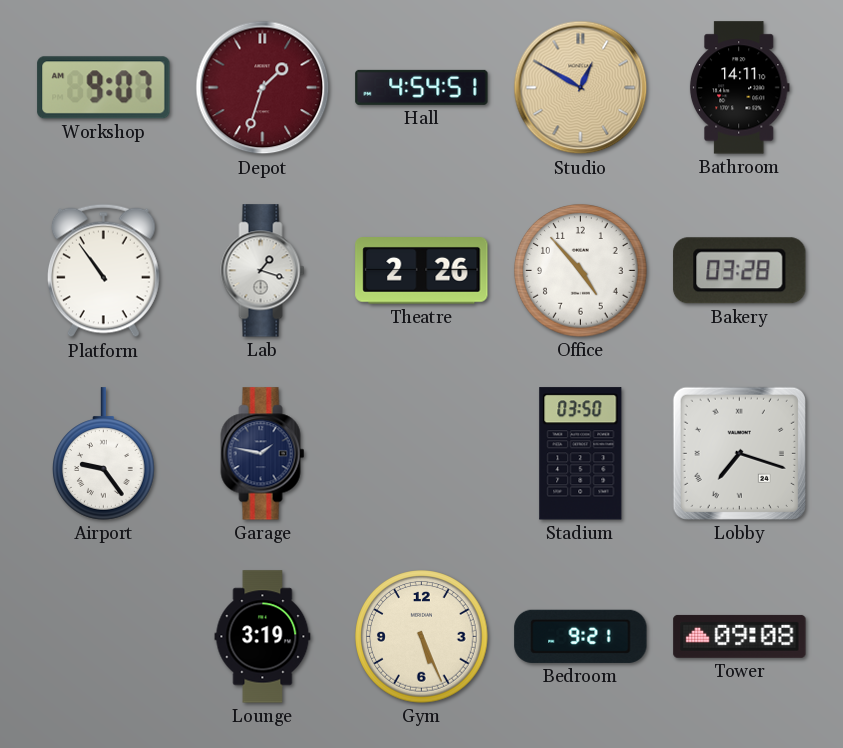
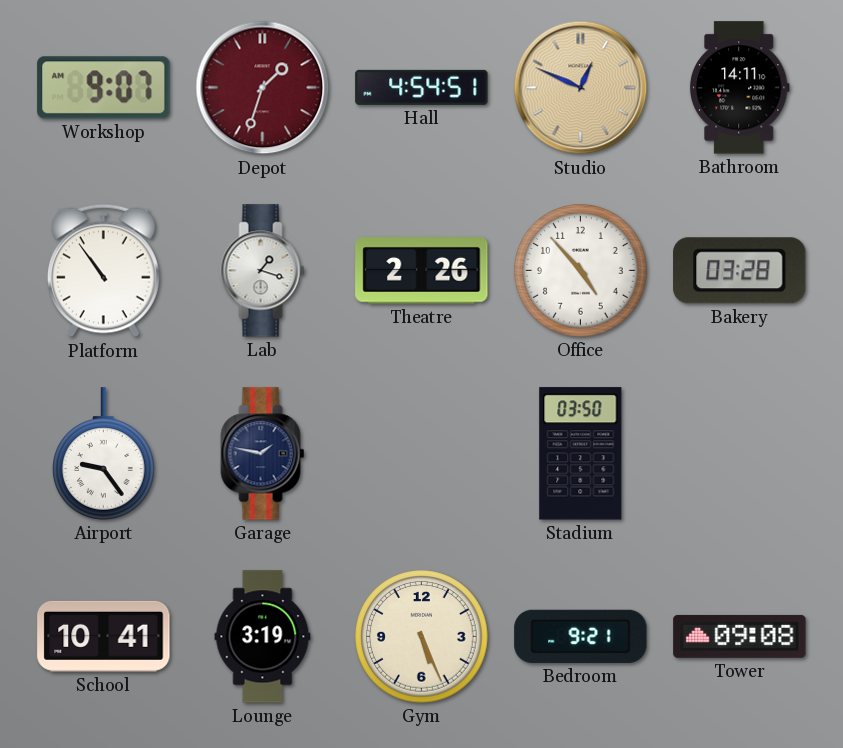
Studio: 12:50 -> 12:49 (581, 88)
Lobby: 7:18 -> none (739, 453)
School: none -> 10:41 (104, 636)
